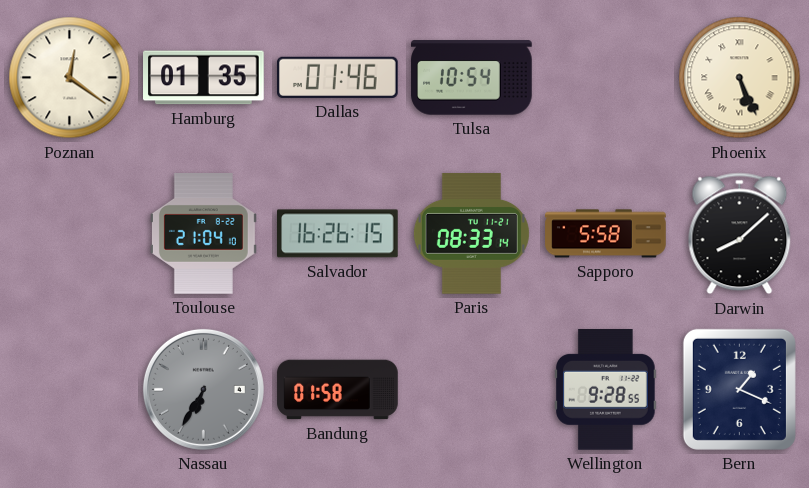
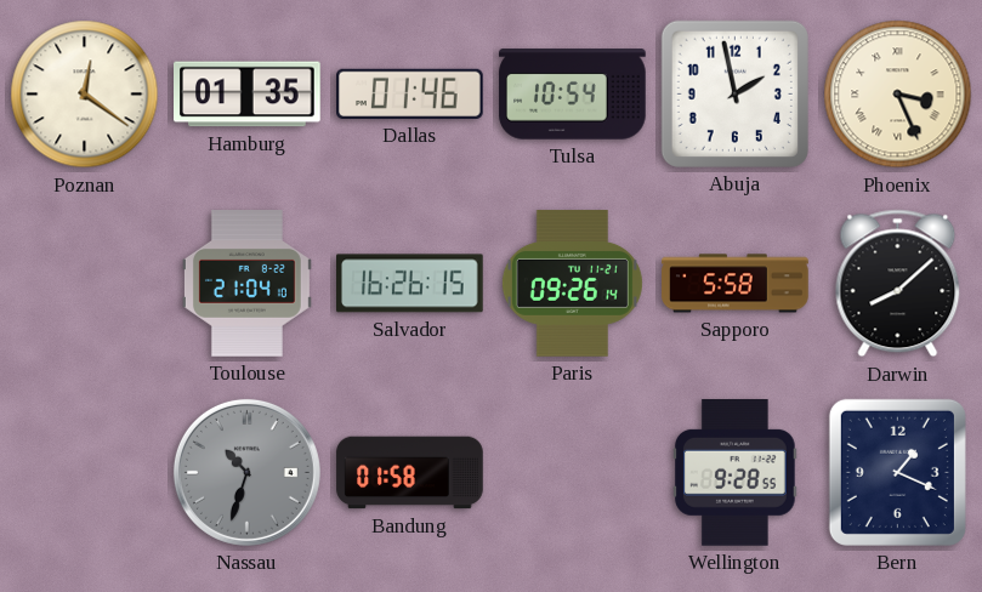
Abuja: none -> 1:58 (734, 93)
Phoenix: 5:26 -> 3:26 (898, 95)
Paris: 08:33 -> 09:26 (572, 284)
Nassau: 6:35 -> 10:33 (246, 472)
